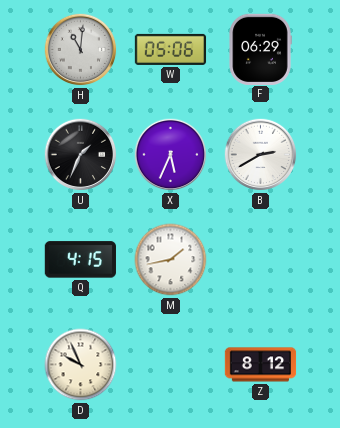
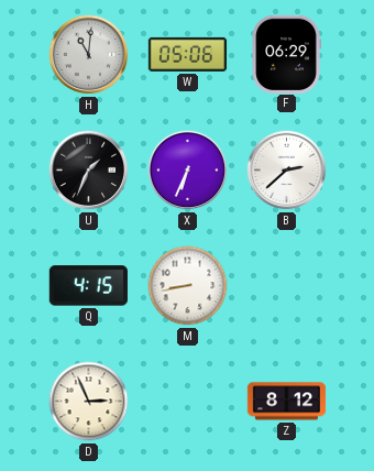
X: 5:34 -> 6:34 (188, 171)
B: 2:40 -> 2:38 (287, 171)
M: 1:43 -> 8:43 (188, 286)
D: 9:56 -> 2:56 (89, 402)
